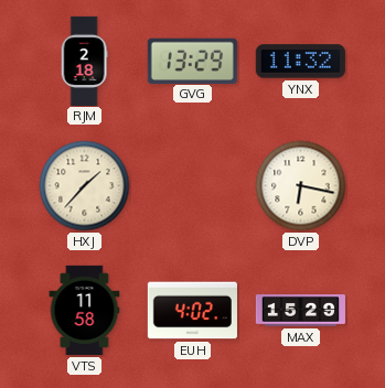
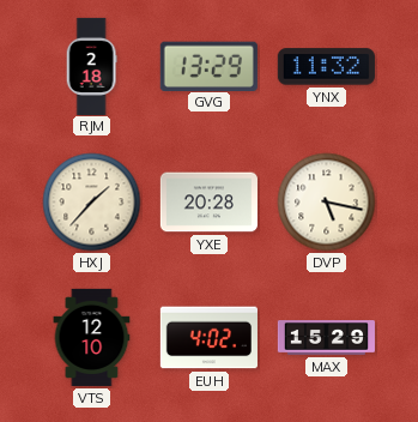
YXE: none -> 20:28 (208, 203)
DVP: 6:17 -> 5:17 (327, 203)
VTS: 11:58 -> 12:10 (92, 337)
